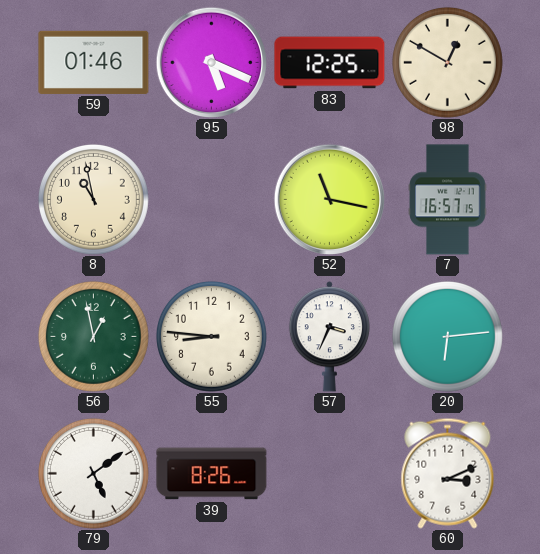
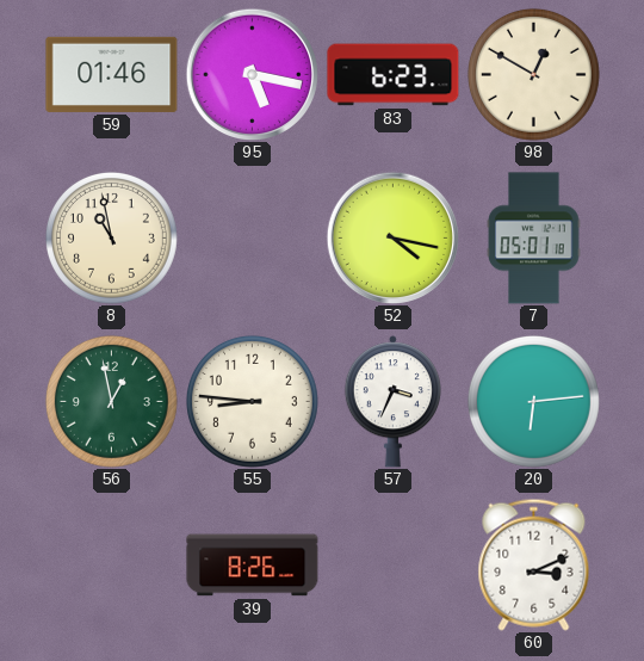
95: 5:19 -> 5:17 (252, 74)
83: 12:25 -> 6:23 (394, 75)
52: 11:17 -> 4:17 (392, 237)
7: 16:57 -> 05:01 (534, 239)
79: 5:09 -> none (93, 473)
